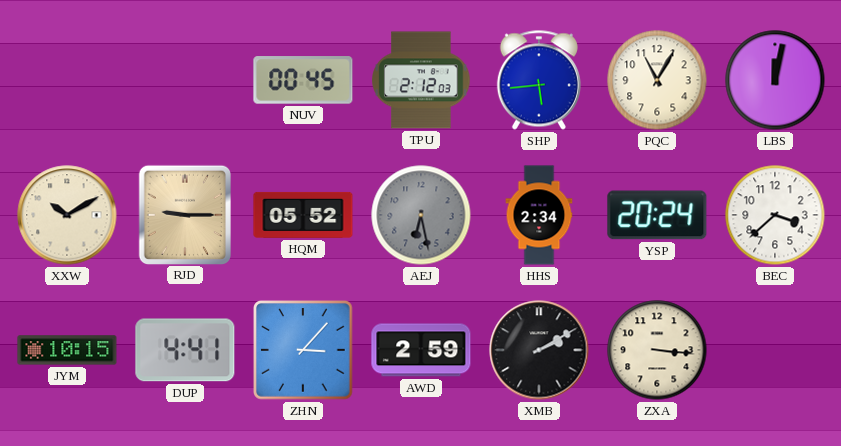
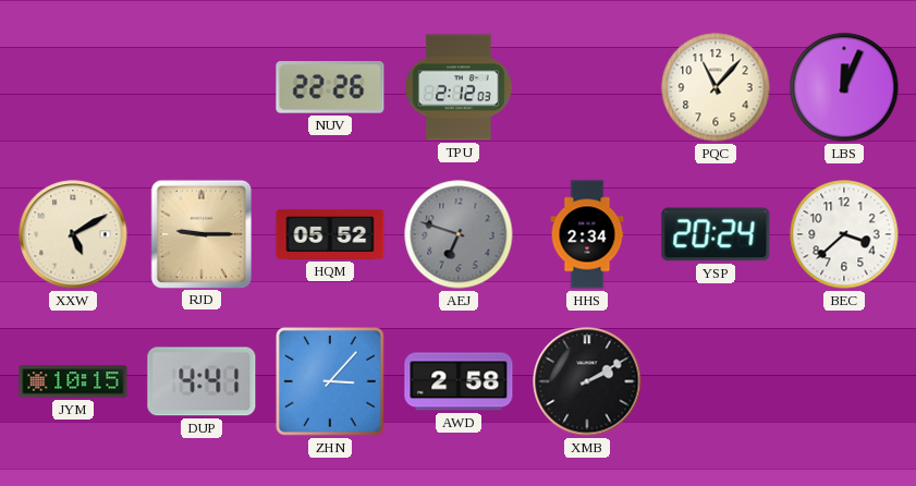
NUV: 00:45 -> 22:26 (330, 87)
SHP: 5:44 -> none (539, 80)
PQC: 11:05 -> 11:07 (716, 87)
LBS: 12:02 -> 12:04 (844, 87)
XXW: 10:10 -> 5:10 (73, 234)
AEJ: 6:28 -> 6:48 (459, 234)
AWD: 2:59 -> 2:58 (459, 381)
ZXA: 3:16 -> none (657, 350)
